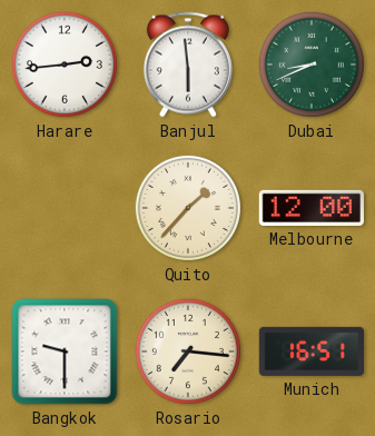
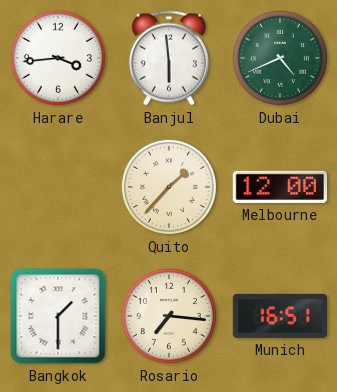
Harare: 2:44 -> 3:44 (58, 58)
Dubai: 8:41 -> 4:41 (280, 58)
Bangkok: 9:30 -> 1:30 (58, 316)
